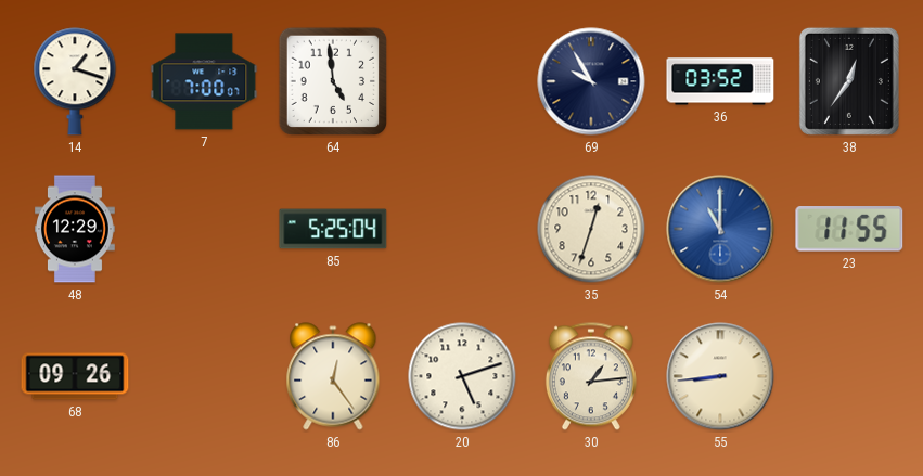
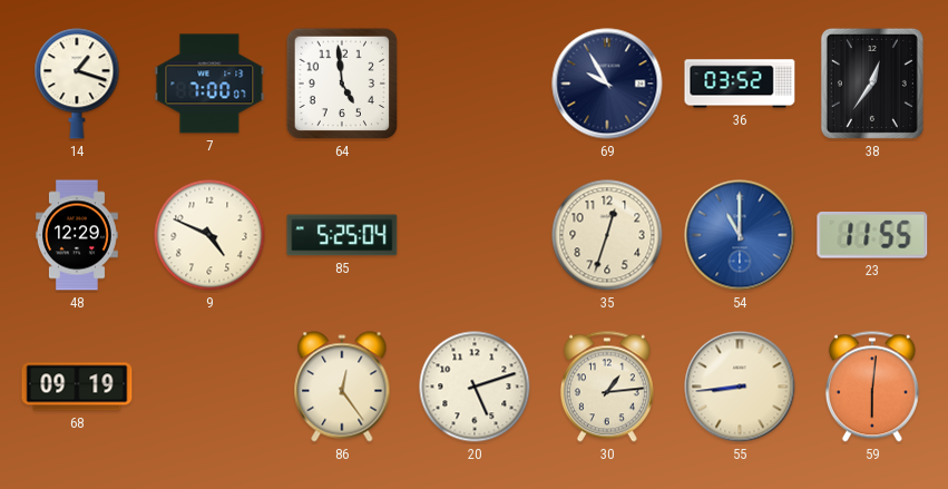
9: none -> 4:49 (209, 235)
68: 09:26 -> 09:19 (77, 387)
59: none -> 6:01 (872, 387)
